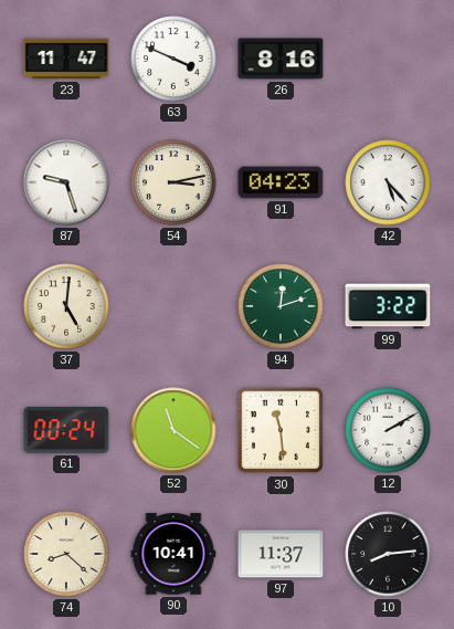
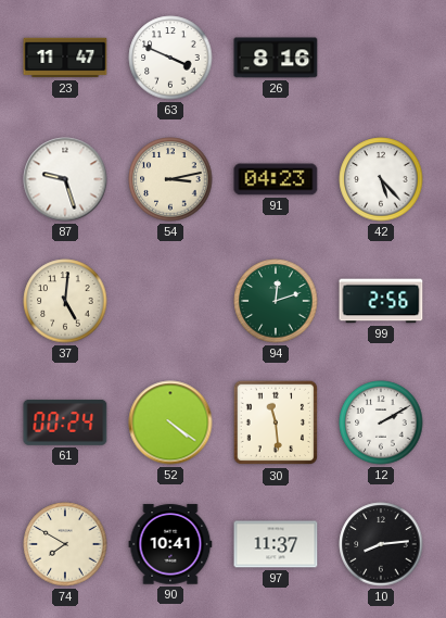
99: 3:22 -> 2:56 (381, 301)
52: 11:21 -> 4:21 (170, 422)
74: 8:22 -> 7:50 (65, 544)
